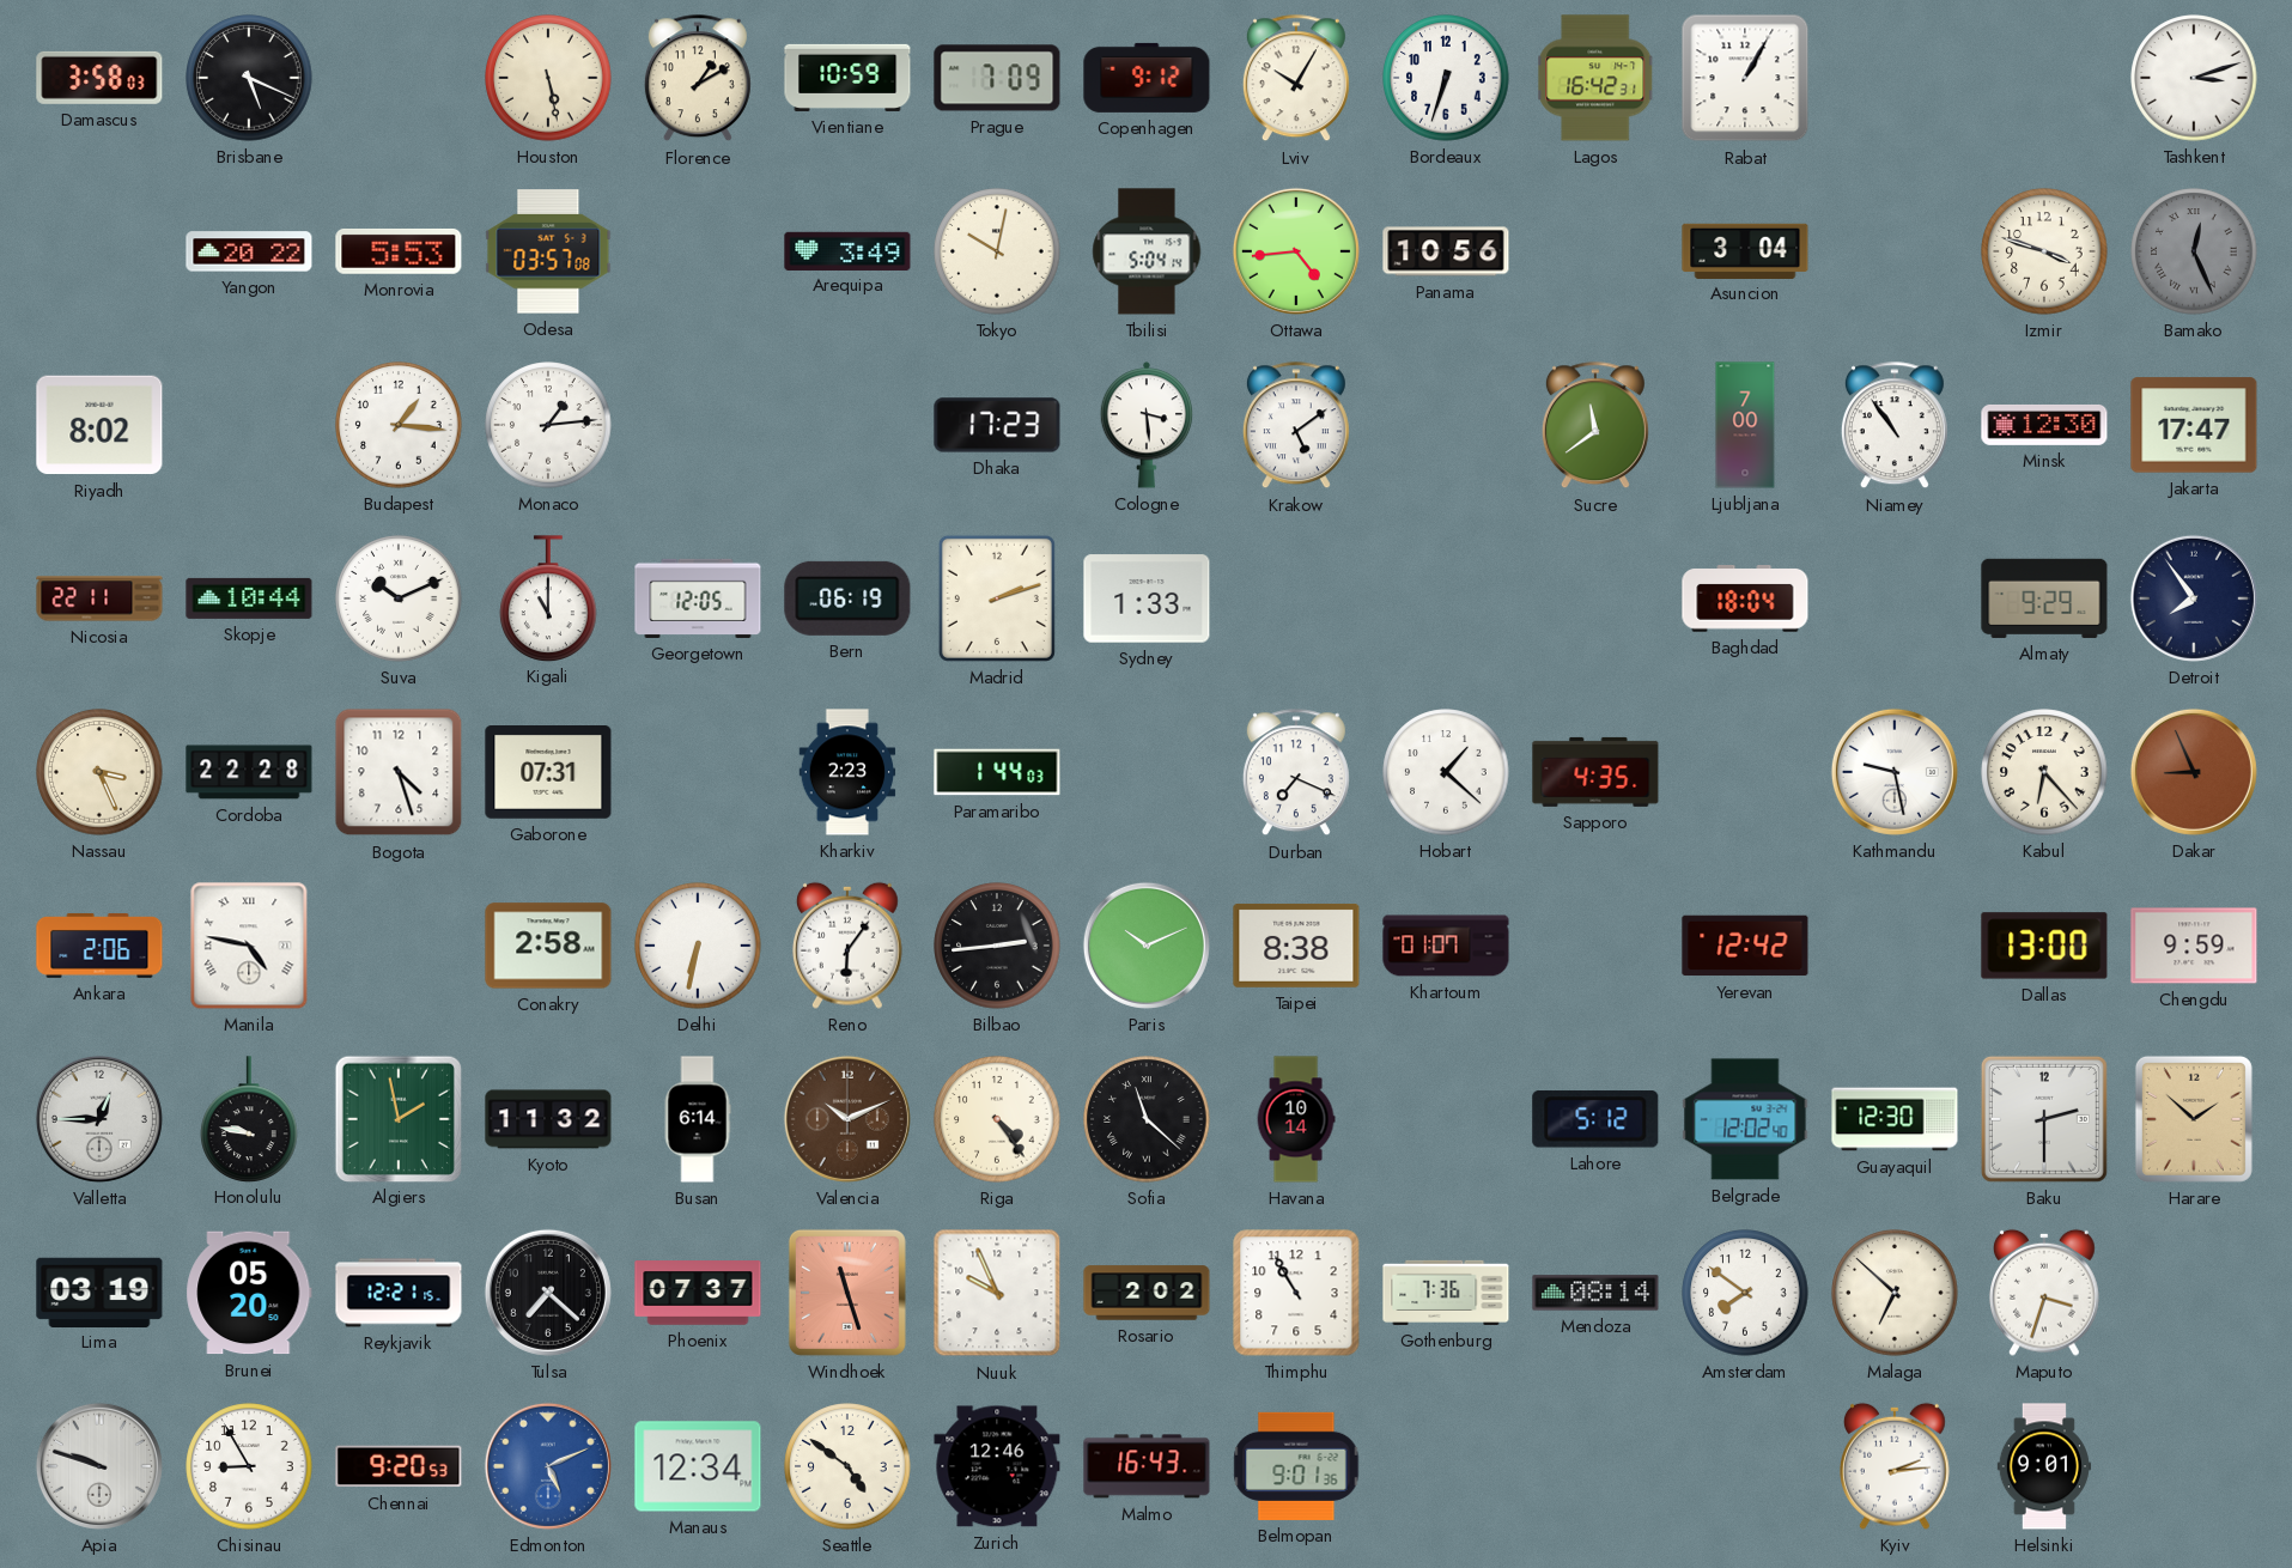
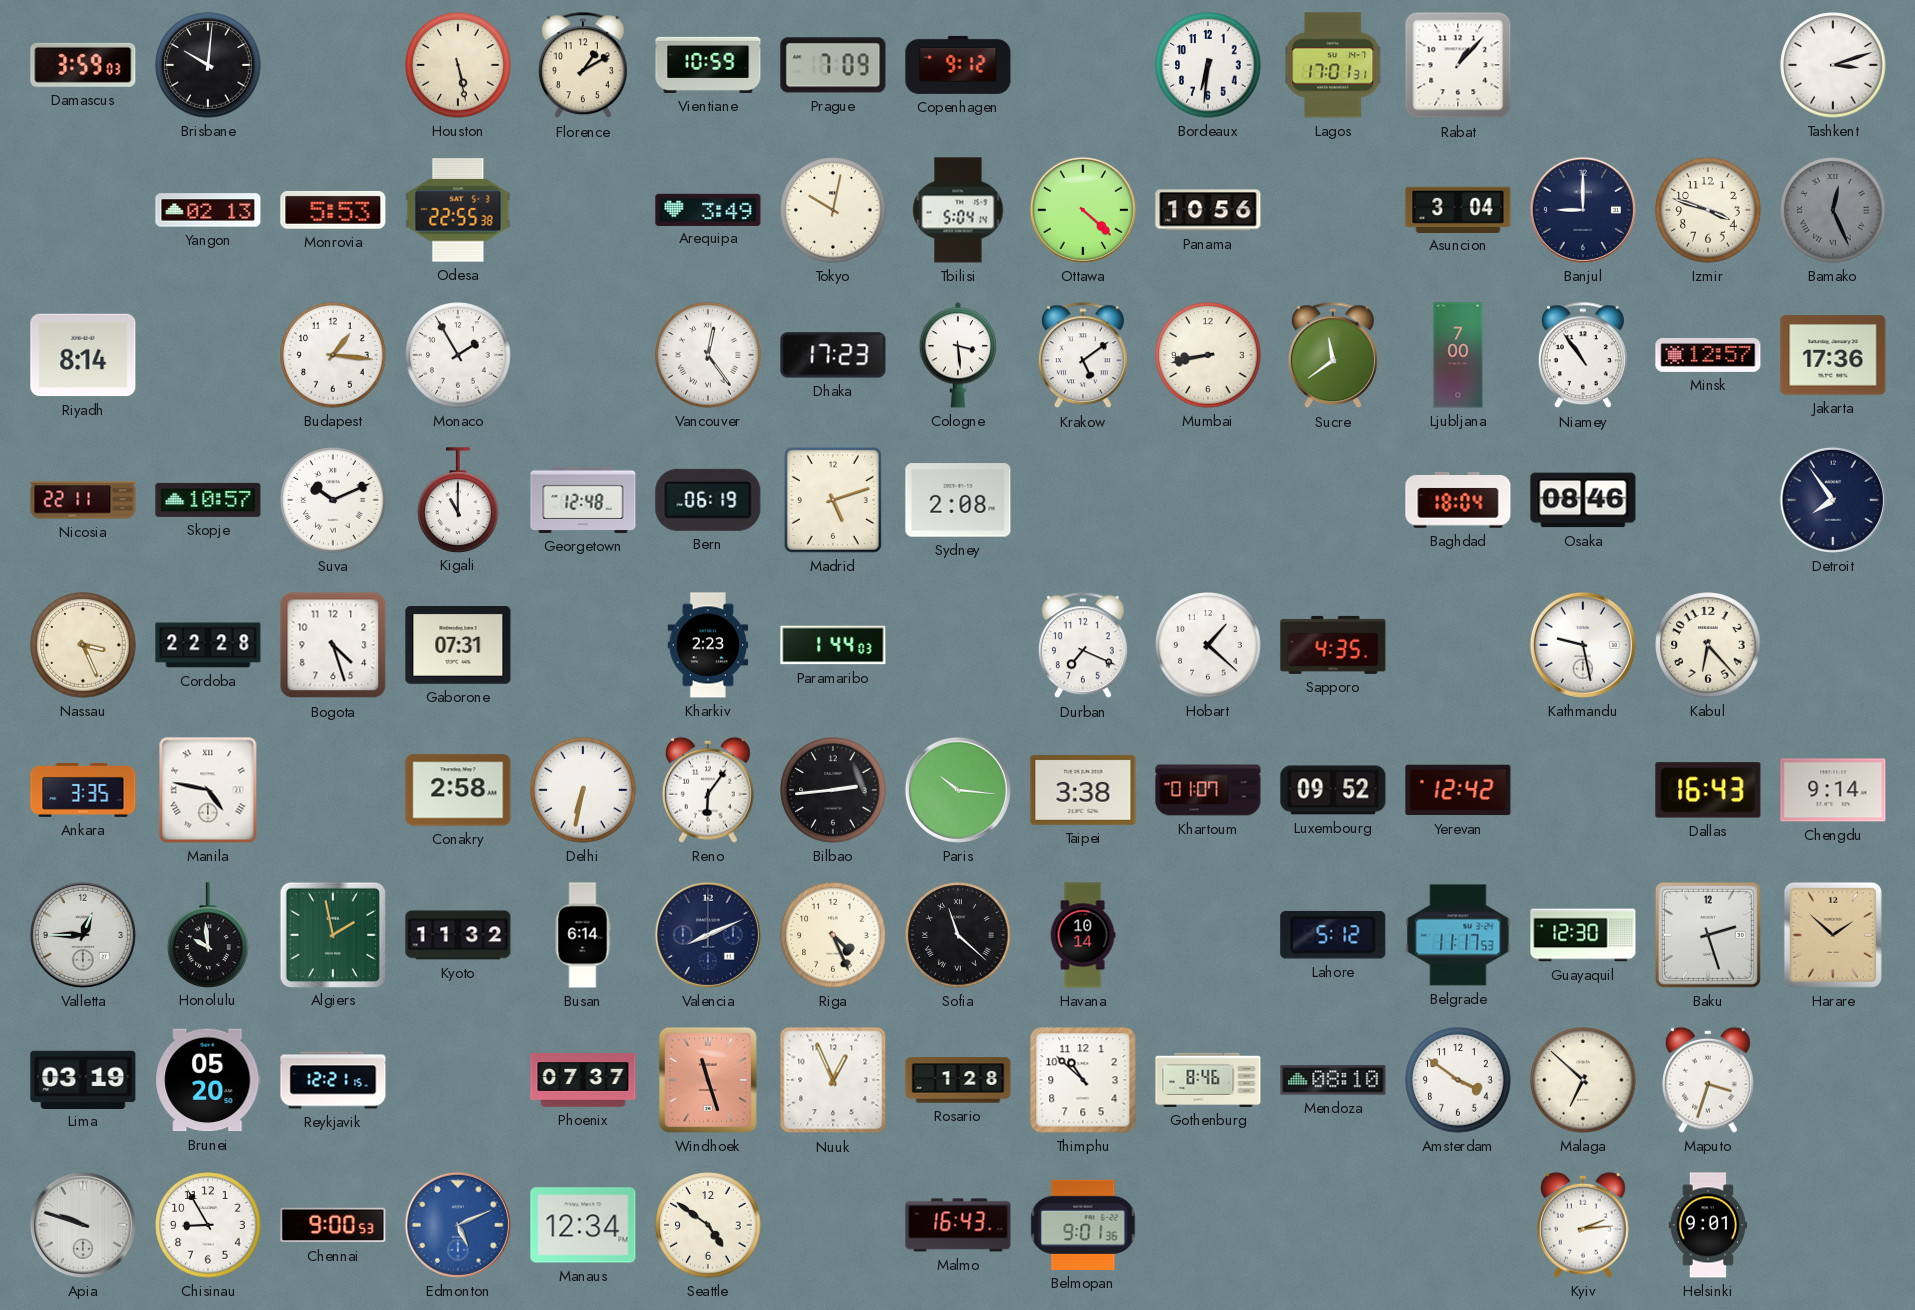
Damascus: 3:58 -> 3:59 (83, 65)
Brisbane: 5:19 -> 10:01 (208, 65)
Lviv: 10:05 -> none (1296, 79)
Bordeaux: 6:33 -> 6:31 (1208, 65)
Lagos: 16:42 -> 17:01 (1333, 65)
Rabat: 1:05 -> 1:07 (1458, 65)
Yangon: 20:22 -> 02:13 (208, 210)
Odesa: 03:57 -> 22:55 (458, 210)
Ottawa: 4:44 -> 4:22 (1083, 210)
Banjul: none -> 9:00 (1583, 210)
Riyadh: 8:02 -> 8:14 (83, 355)
Monaco: 1:14 -> 1:55 (458, 355)
Vancouver: none -> 12:24 (708, 355)
Mumbai: none -> 8:43 (1208, 355)
Minsk: 12:30 -> 12:57 (1708, 355)
Jakarta: 17:47 -> 17:36 (1833, 355)
Skopje: 10:44 -> 10:57 (208, 500)
Georgetown: 12:05 -> 12:48 (583, 500)
Madrid: 2:12 -> 5:12 (833, 500)
Sydney: 1:33 -> 2:08 (958, 500)
Osaka: none -> 08:46 (1583, 500)
Almaty: 9:29 -> none (2044, 598)
Dakar: 8:56 -> none (2194, 772)
Ankara: 2:06 -> 3:35 (83, 790)
Paris: 10:11 -> 10:16 (958, 790)
Taipei: 8:38 -> 3:38 (1083, 790)
Luxembourg: none -> 09:52 (1333, 790)
Dallas: 13:00 -> 16:43 (1708, 790)
Chengdu: 9:59 -> 9:14 (1833, 790)
Honolulu: 9:47 -> 9:59 (208, 935)
Valencia: 10:11 -> 8:11 (708, 935)
Valencia dial: brown -> navy (708, 935)
Riga: 4:24 -> 4:26 (833, 935)
Belgrade: 12:02 -> 11:17 (1458, 935)
Baku: 2:30 -> 2:27 (1708, 935)
Tulsa: 7:22 -> none (548, 1293)
Nuuk: 9:56 -> 12:56 (833, 1080)
Rosario: 2:02 -> 1:28 (958, 1080)
Thimphu: 10:55 -> 10:52 (1083, 1080)
Gothenburg: 7:36 -> 8:46 (1208, 1080)
Mendoza: 08:14 -> 08:10 (1333, 1080)
Amsterdam: 7:51 -> 3:51 (1458, 1080)
Chennai: 9:20 -> 9:00 (333, 1225)
Zurich: 12:46 -> none (997, 1466)
